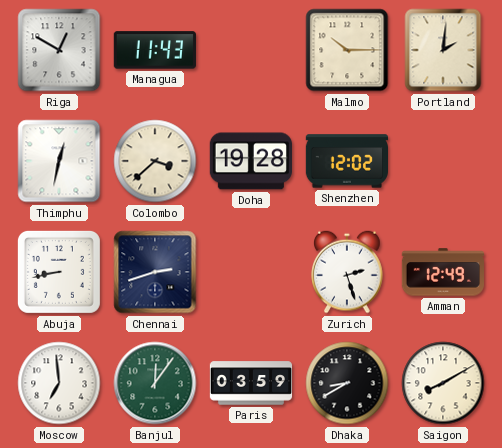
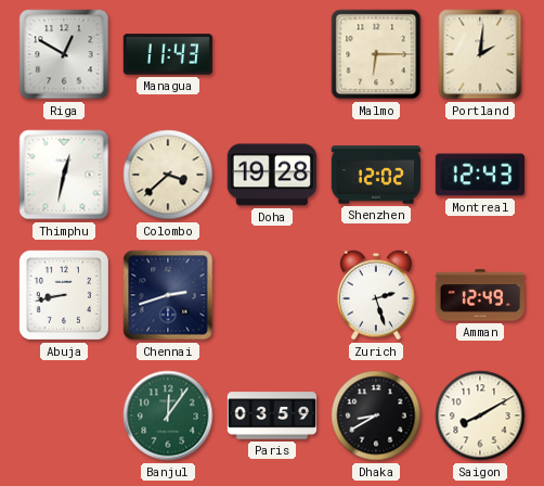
Malmo: 10:15 -> 6:15 (376, 54)
Montreal: none -> 12:43 (479, 175)
Moscow: 6:59 -> none (59, 383)
